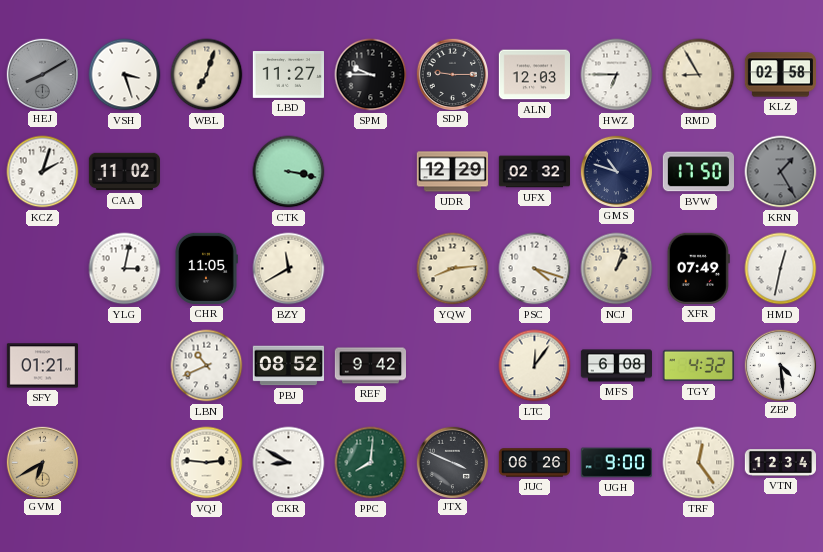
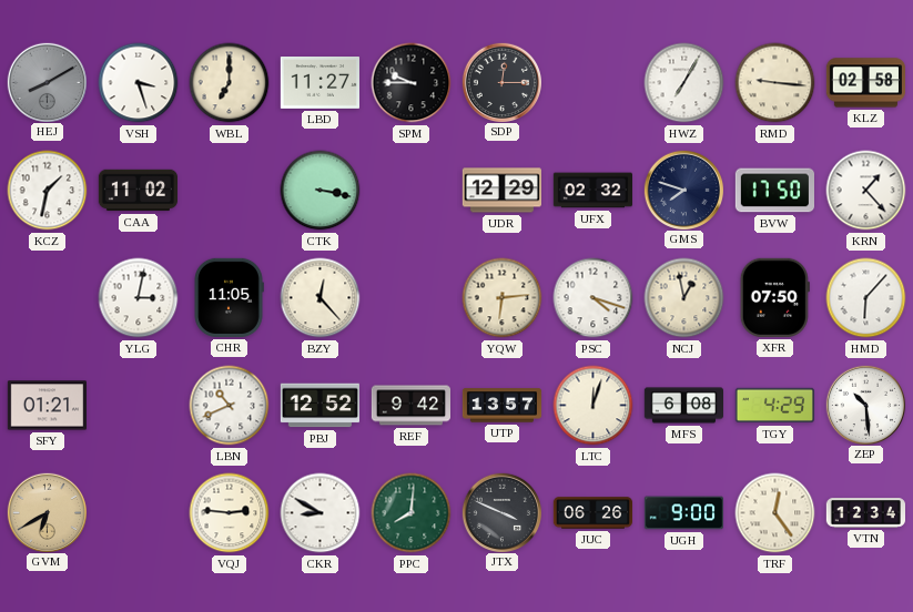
WBL: 7:03 -> 7:00 (230, 83)
SDP: 9:15 -> 12:15 (501, 82)
ALN: 12:03 -> none (534, 75)
HWZ: 6:45 -> 7:05 (684, 83)
RMD: 8:55 -> 9:16 (775, 83)
KCZ: 2:03 -> 1:32 (48, 191)
GMS: 10:48 -> 7:48 (683, 190)
KRN: 1:25 -> 1:23 (866, 191)
KRN dial: grey -> white (866, 191)
BZY: 11:40 -> 12:23 (321, 298)
YQW: 8:14 -> 6:14 (503, 298)
NCJ: 1:03 -> 12:58 (684, 298)
XFR: 07:49 -> 07:50 (774, 297)
HMD: 12:32 -> 6:07 (866, 298)
PBJ: 08:52 -> 12:52 (319, 406)
UTP: none -> 13:57 (503, 406)
LTC: 12:06 -> 12:03 (594, 406)
TGY: 4:32 -> 4:29 (774, 406)
ZEP: 4:29 -> 10:29 (865, 405)
